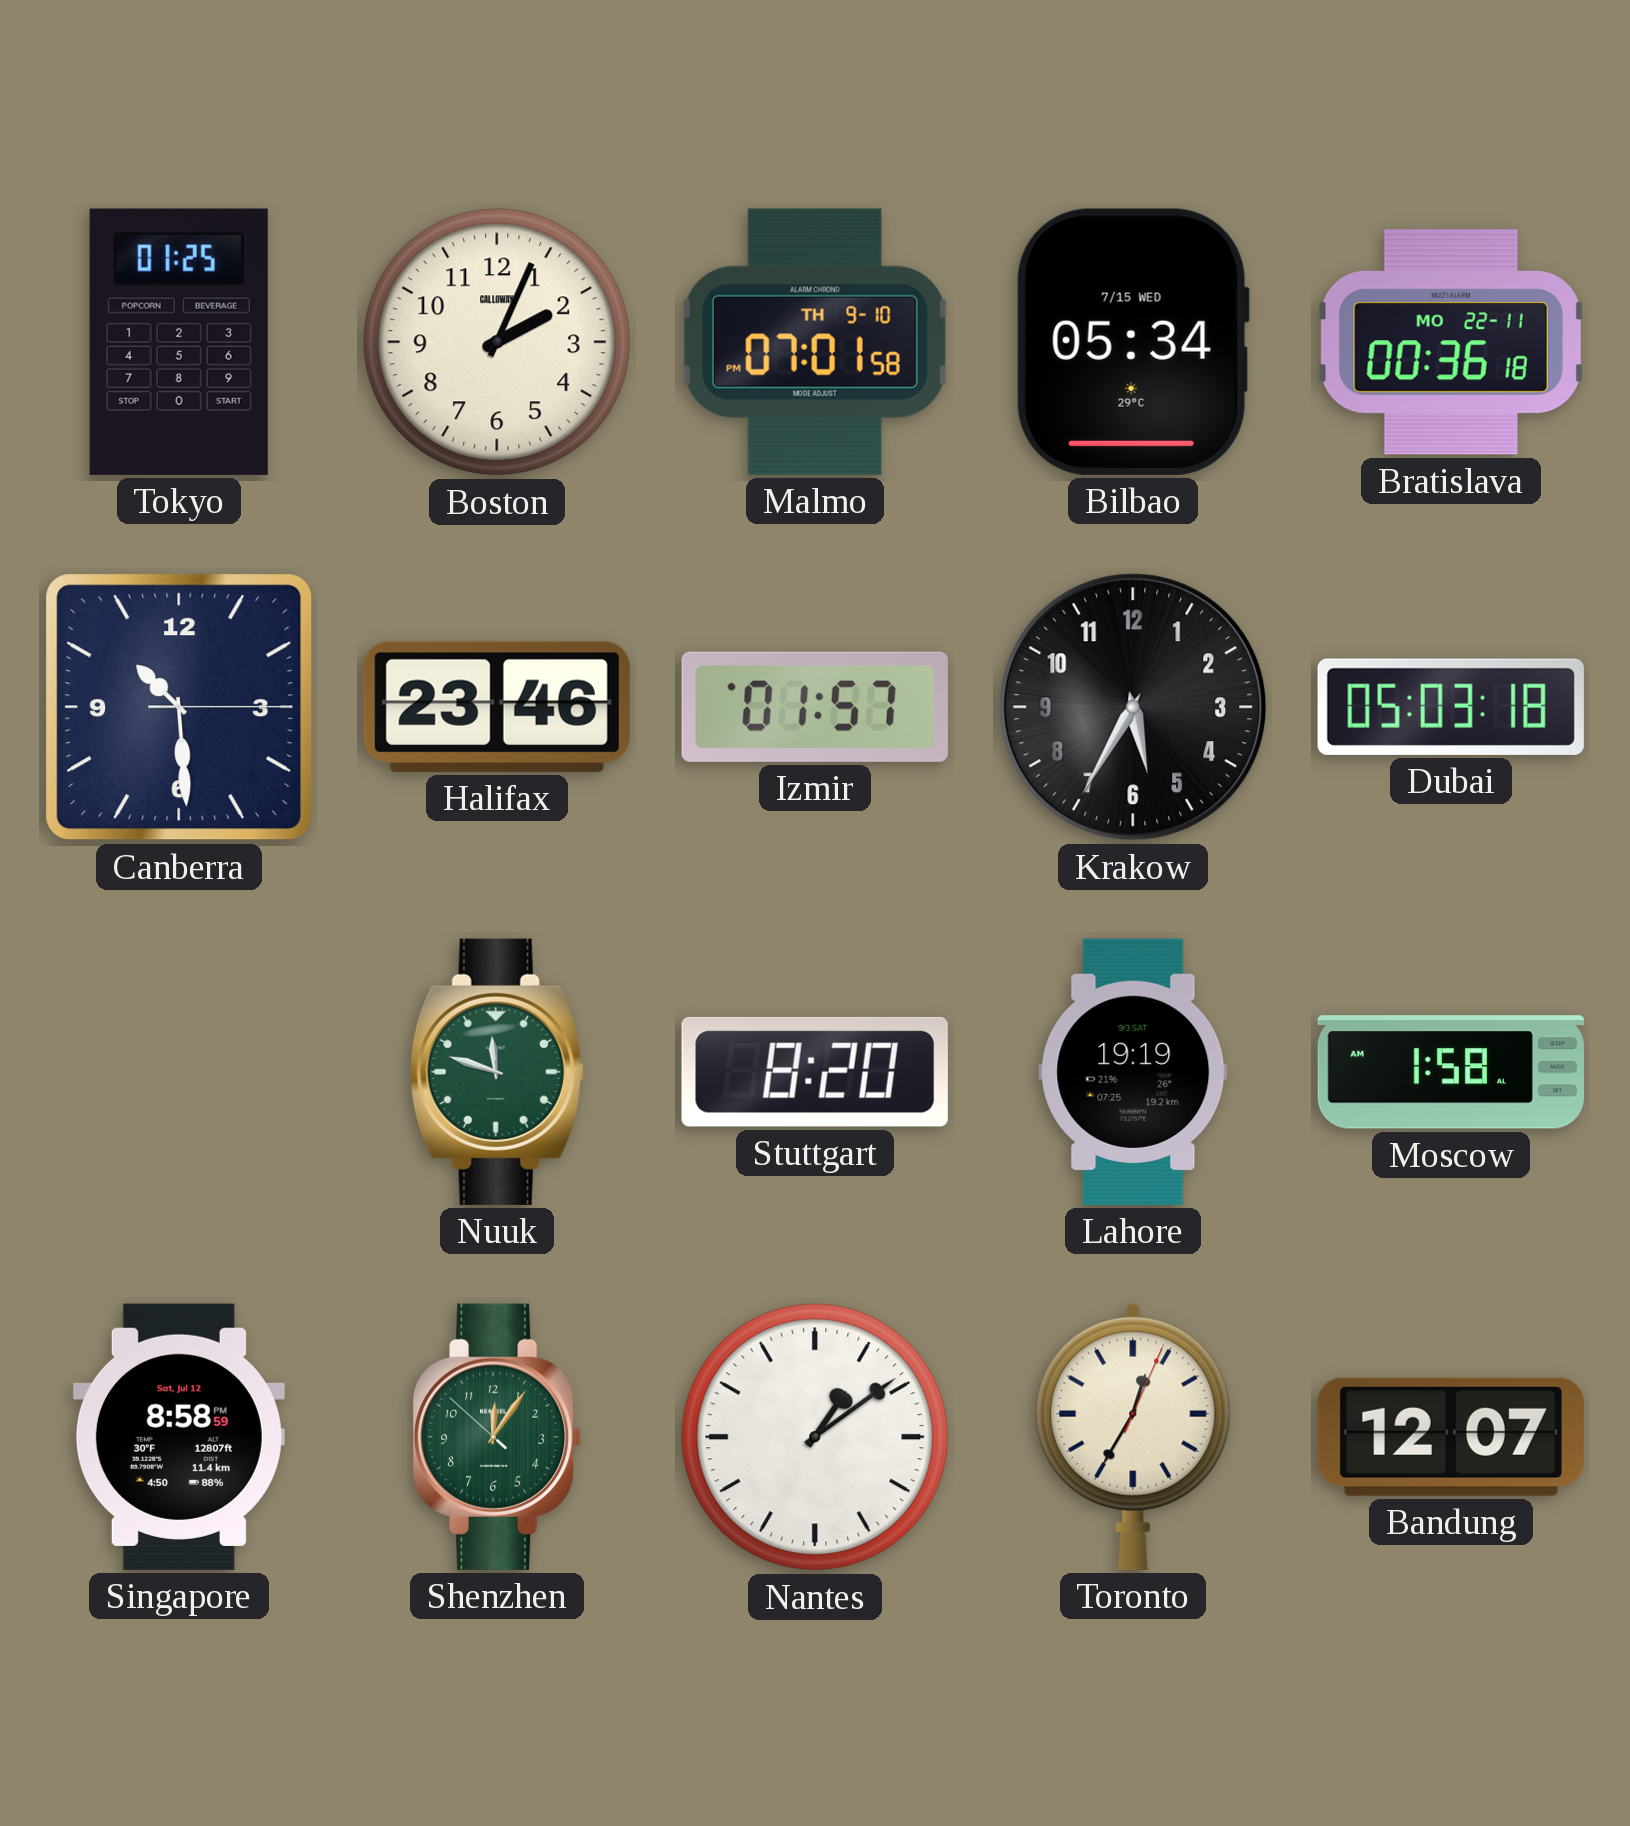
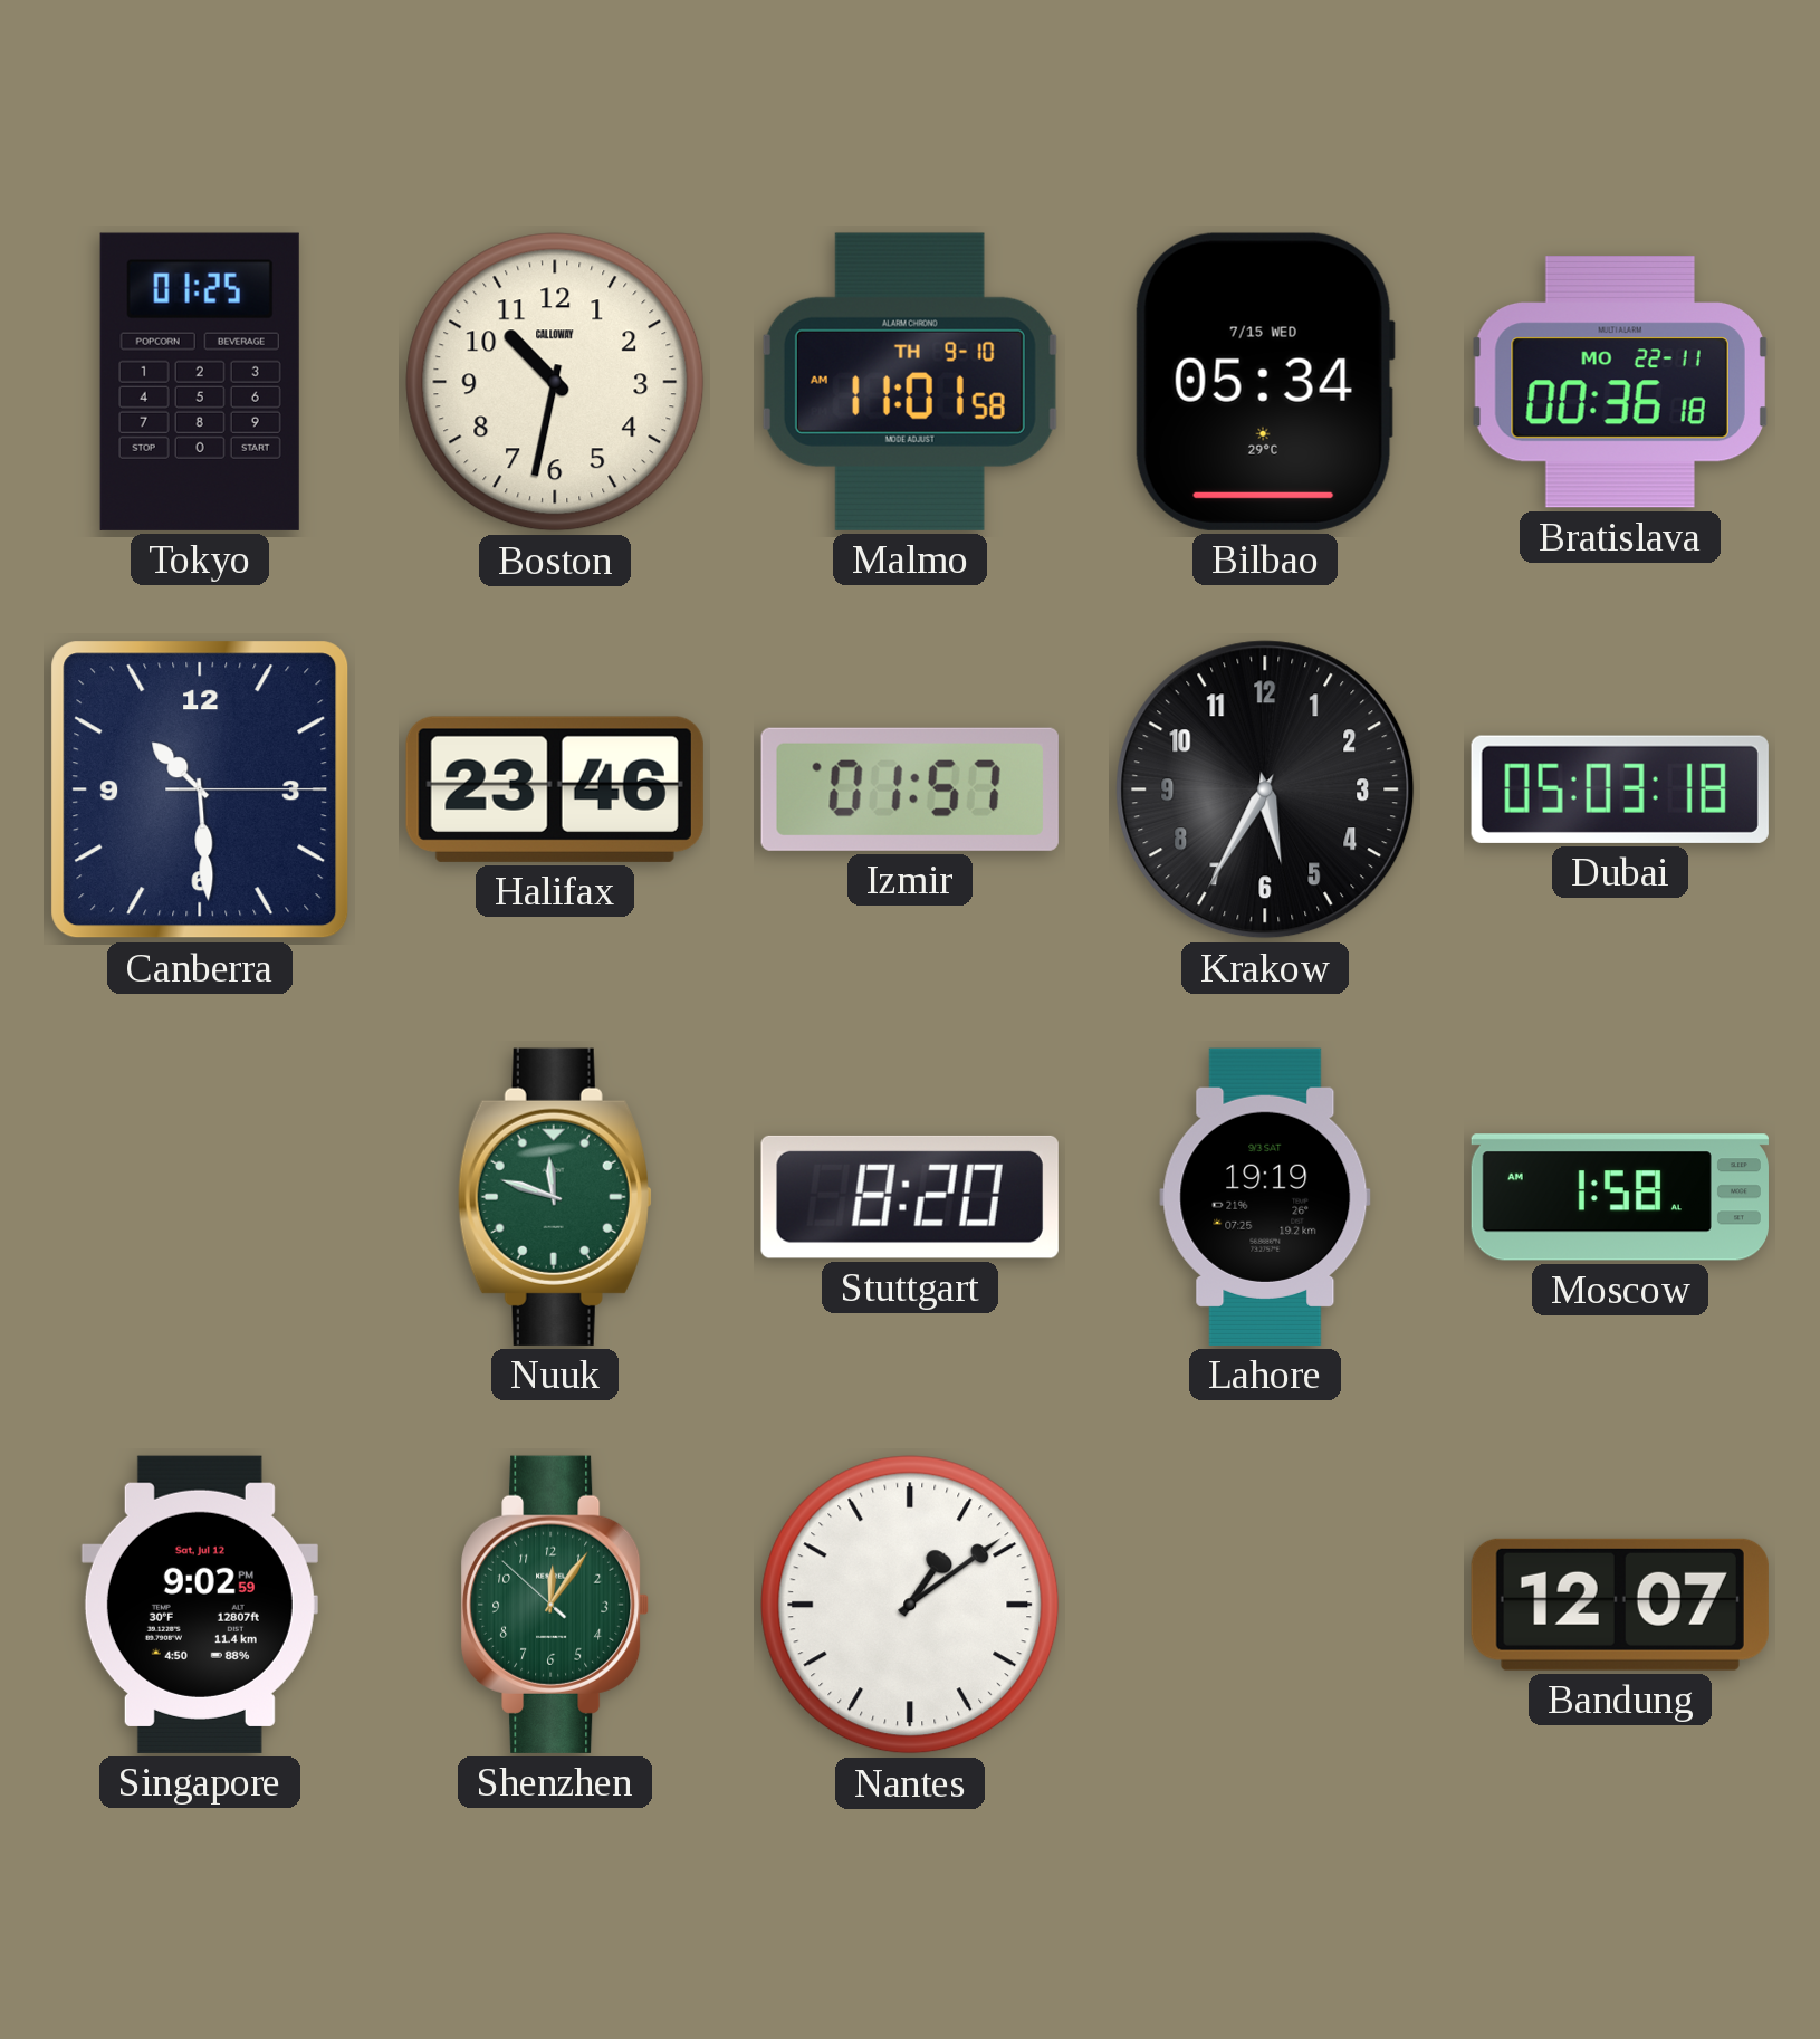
Boston: 2:04 -> 10:32 (555, 382)
Malmo: 07:01 -> 11:01 (910, 382)
Singapore: 8:58 -> 9:02 (200, 1605)
Toronto: 12:35 -> none (1133, 1437)
